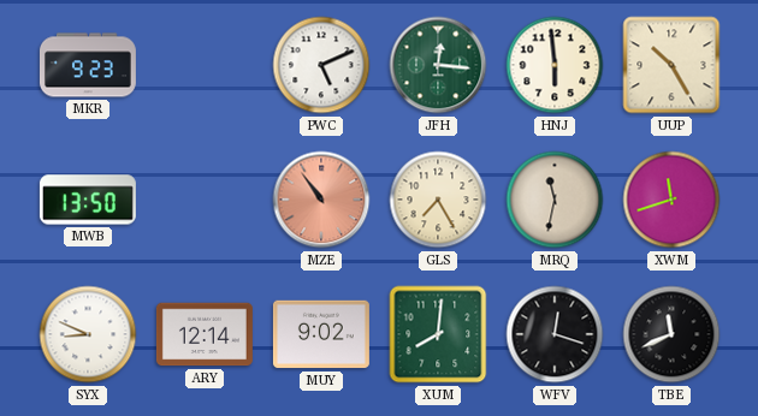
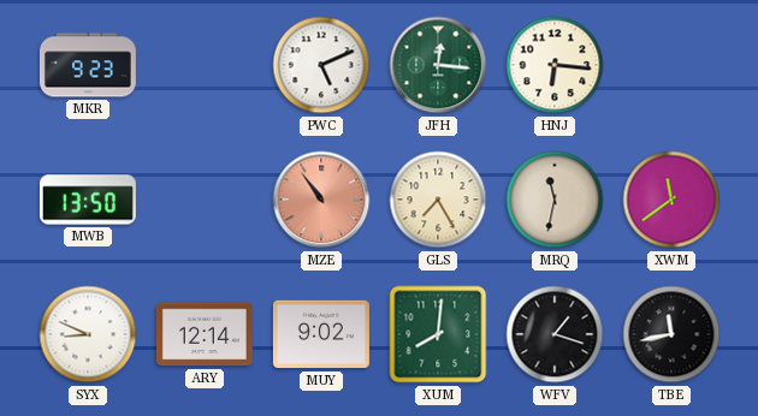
HNJ: 5:59 -> 6:16 (555, 65)
UUP: 10:25 -> none (671, 65)
XWM: 11:42 -> 11:39 (671, 200)
WFV: 12:18 -> 1:18 (555, 334)
TBE: 11:41 -> 11:43 (671, 334)
